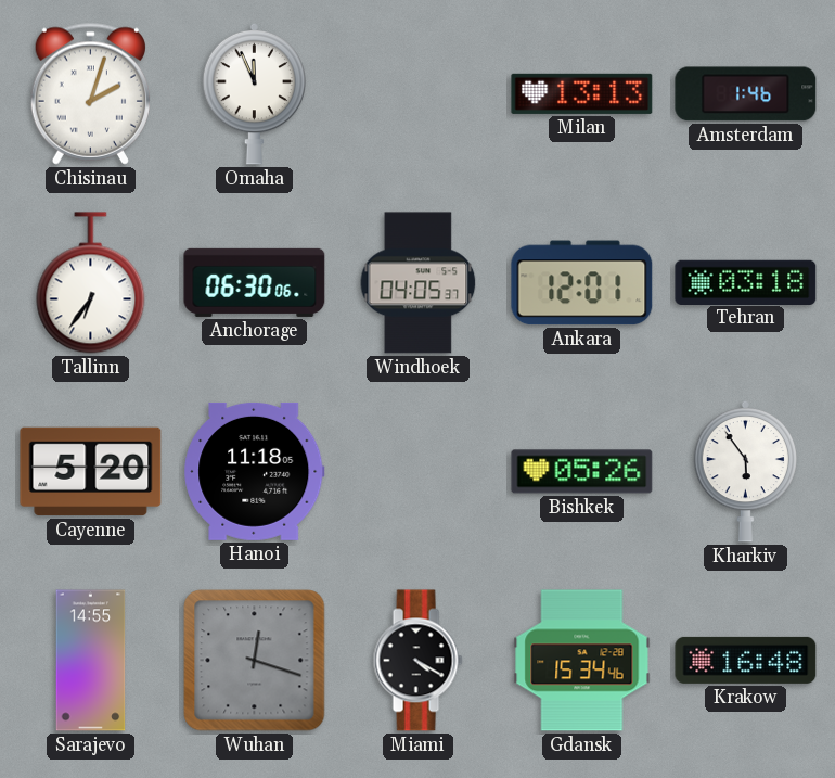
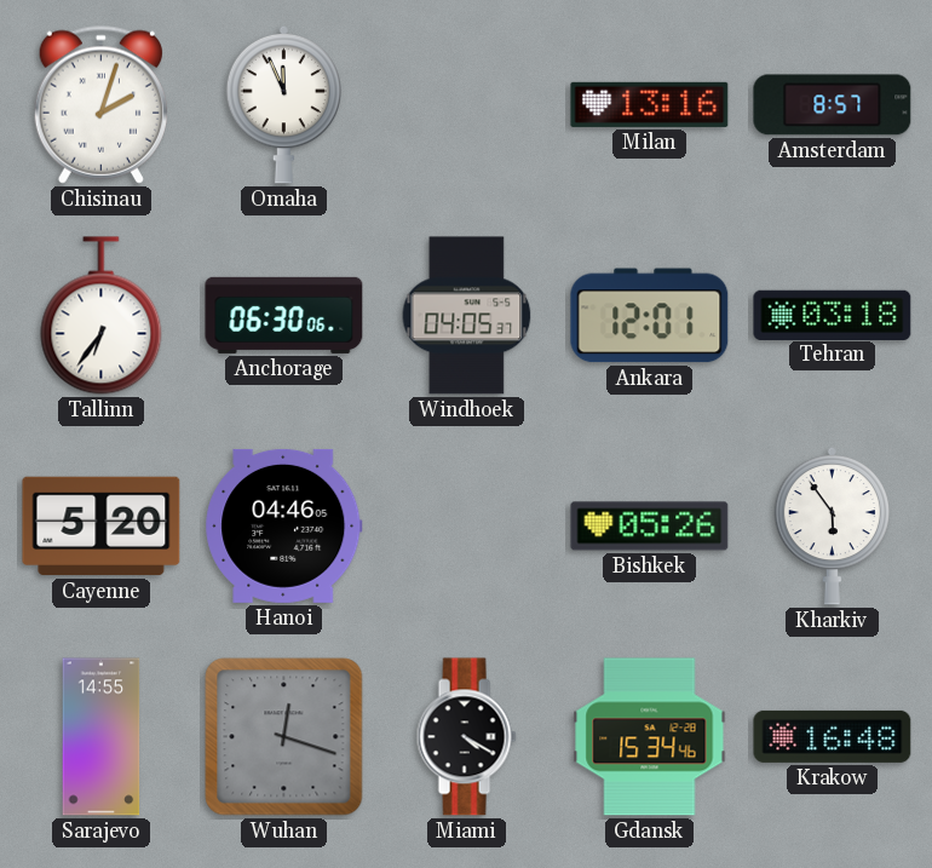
Milan: 13:13 -> 13:16 (650, 104)
Amsterdam: 1:46 -> 8:57 (833, 105)
Hanoi: 11:18 -> 04:46 (284, 525)
